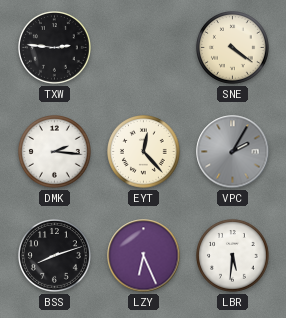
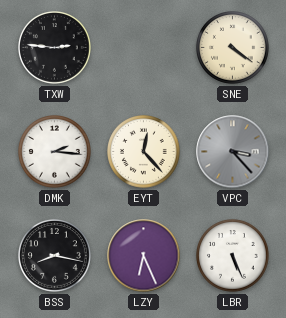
VPC: 2:05 -> 3:23 (233, 152)
BSS: 8:12 -> 8:17 (55, 256)
LBR: 5:31 -> 5:26 (233, 256)
